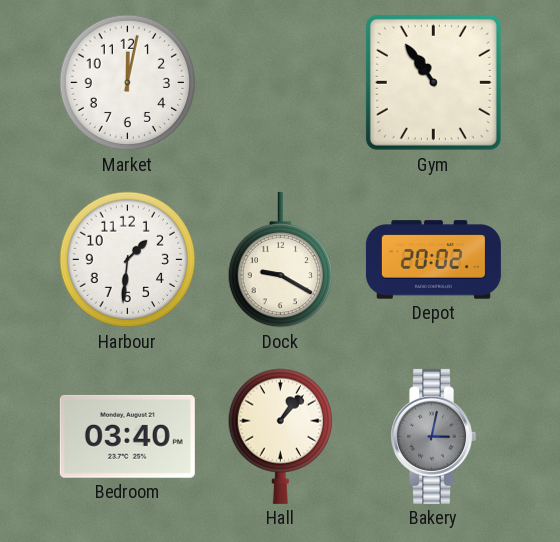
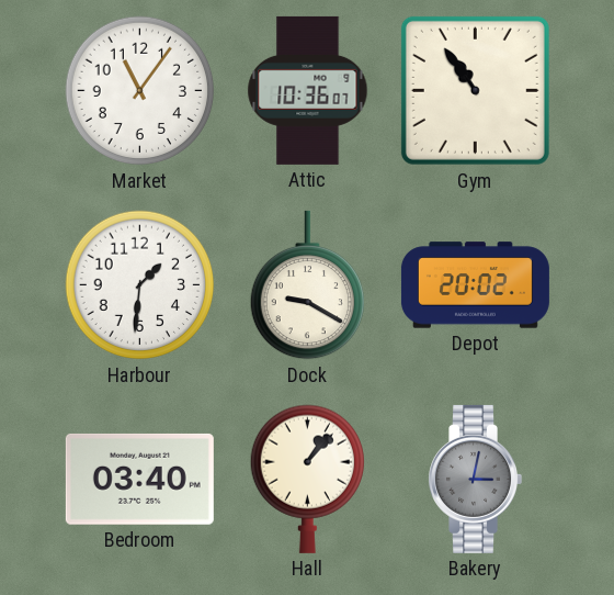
Market: 12:02 -> 11:06 (140, 91)
Attic: none -> 10:36 (308, 90)
